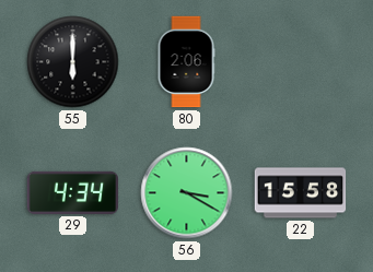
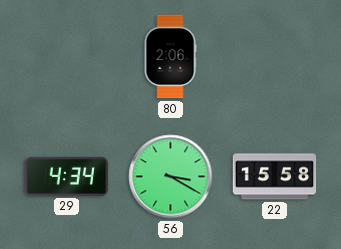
55: 6:00 -> none (73, 62)
